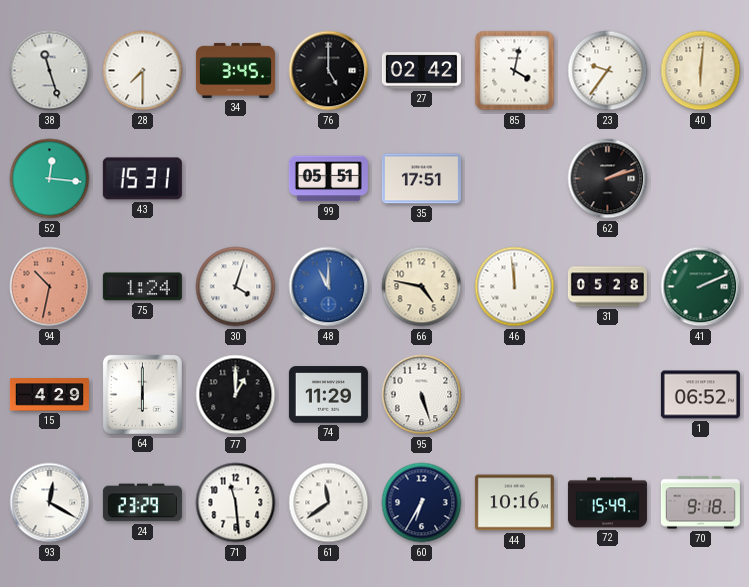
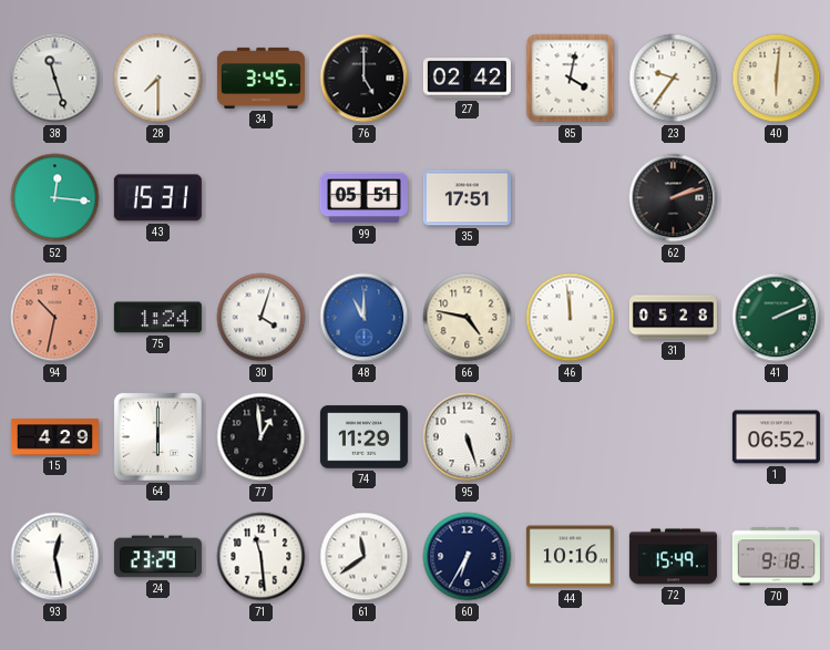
77: 1:00 -> 12:59 (262, 437)
93: 12:20 -> 12:28 (55, 557)
